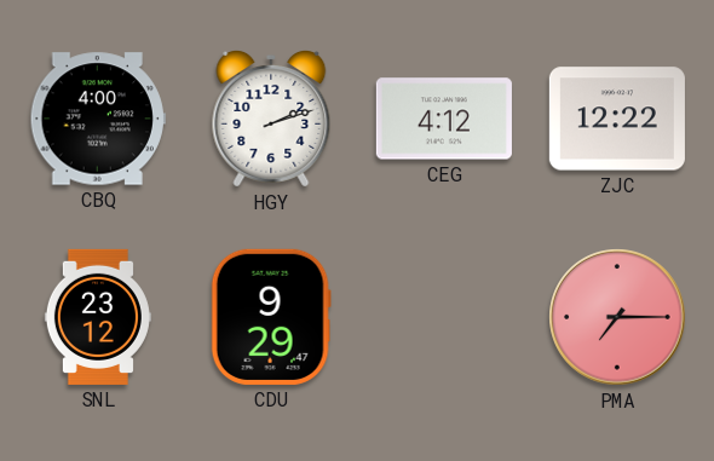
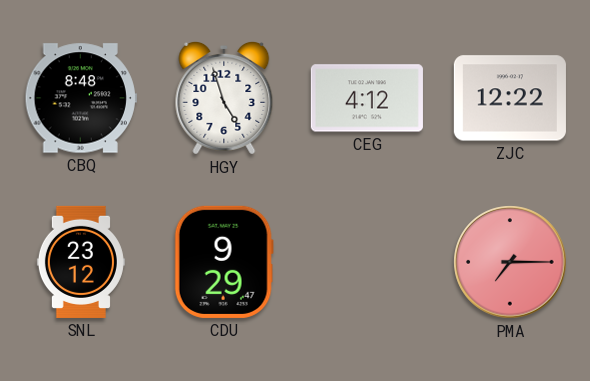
CBQ: 4:00 -> 8:48 (81, 98)
HGY: 2:12 -> 4:57 (224, 98)
